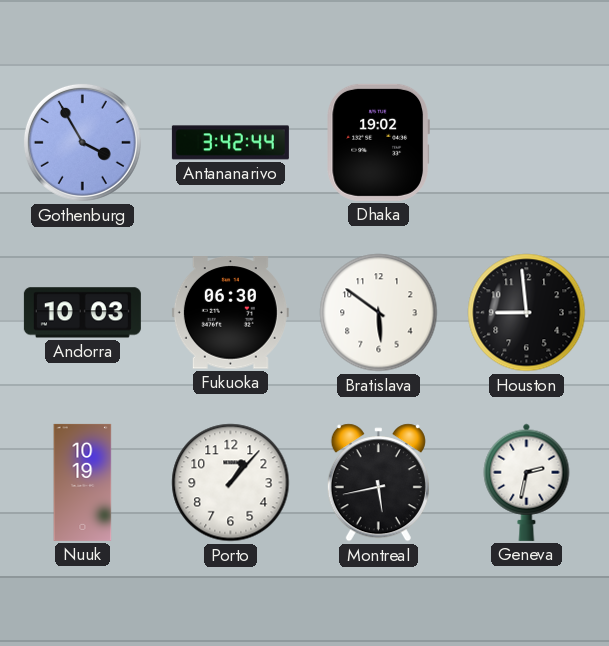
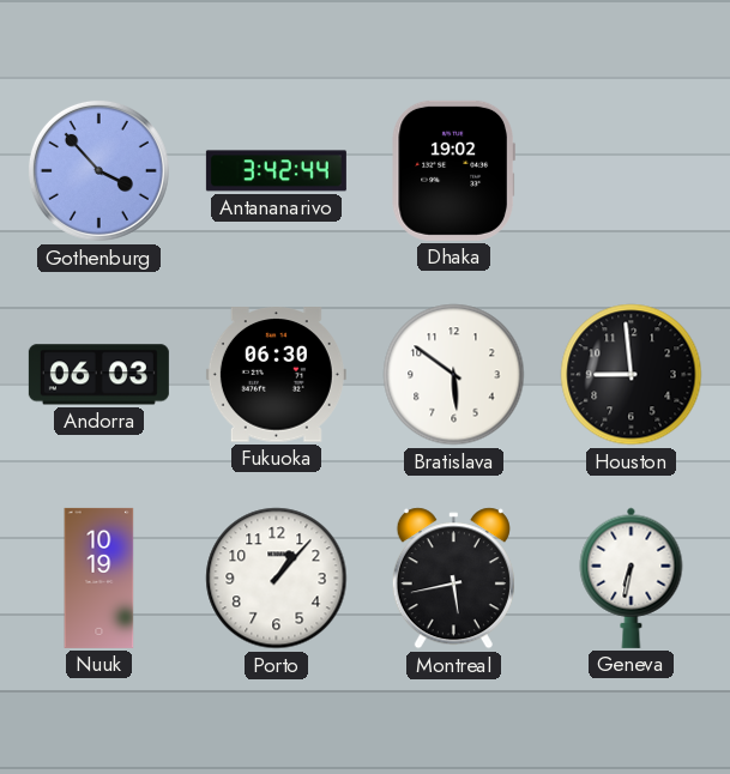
Gothenburg: 3:55 -> 3:53 (98, 170)
Andorra: 10:03 -> 06:03 (98, 375)
Geneva: 2:32 -> 6:32 (632, 578)
